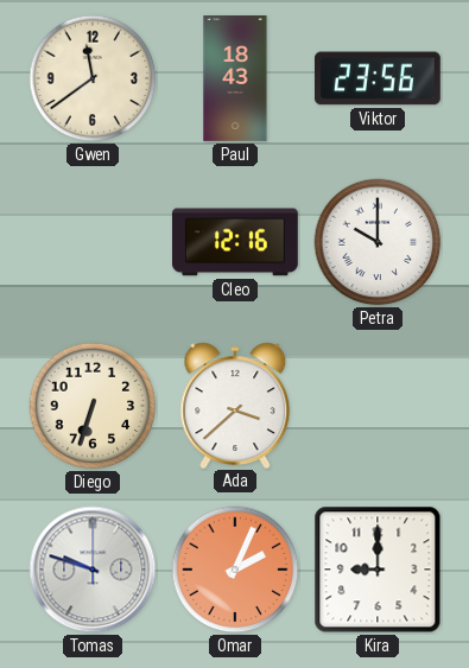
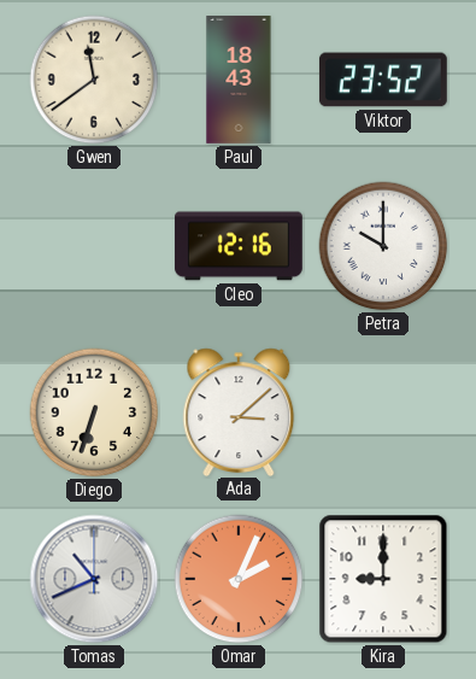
Viktor: 23:56 -> 23:52 (383, 80)
Ada: 3:38 -> 3:08 (239, 411)
Tomas: 9:48 -> 10:41 (94, 579)
